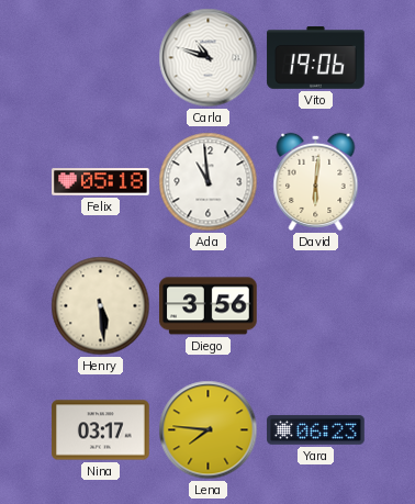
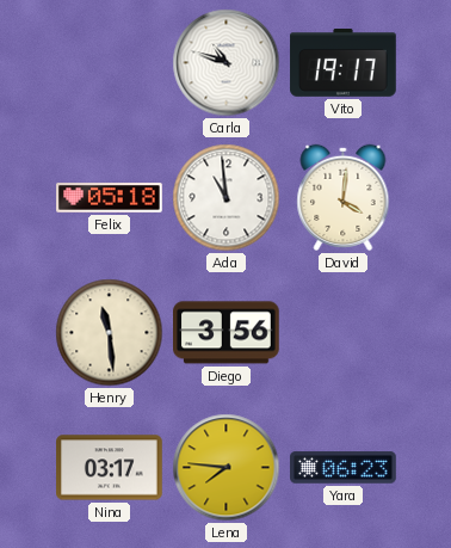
Vito: 19:06 -> 19:17 (344, 63)
David: 6:01 -> 4:01 (344, 197)
Henry: 5:29 -> 11:29 (110, 333)
